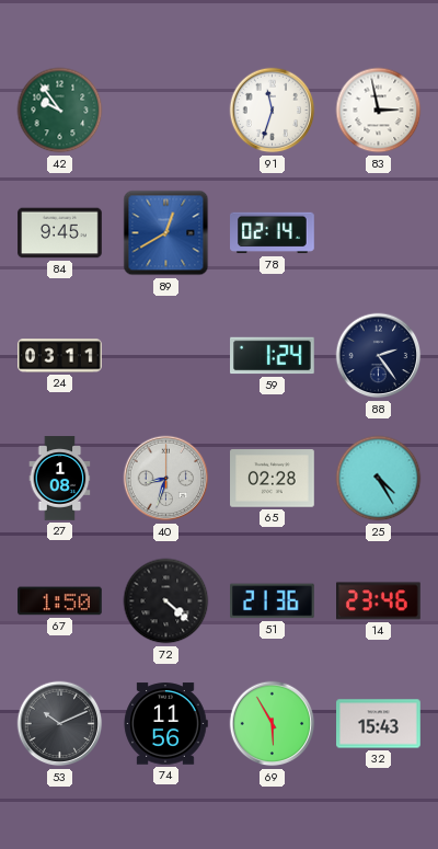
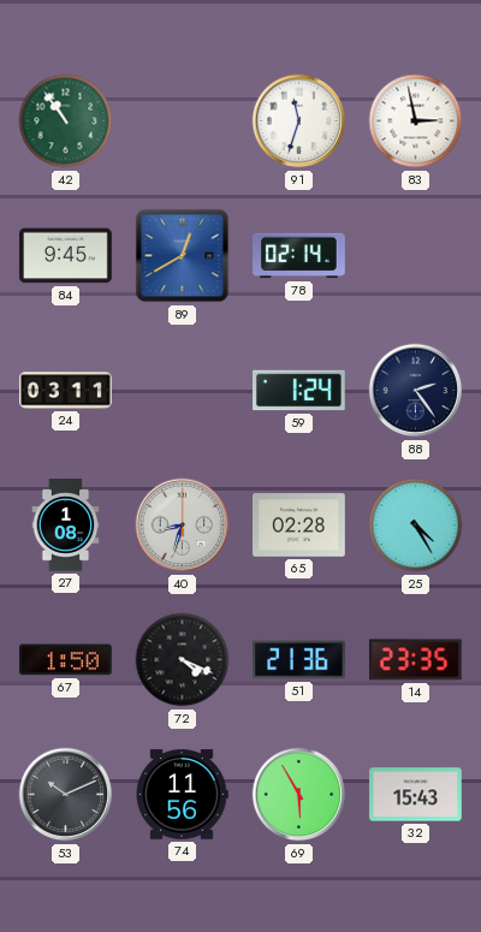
42: 9:54 -> 10:54 (66, 121)
72: 4:22 -> 4:19 (183, 660)
14: 23:46 -> 23:35 (416, 660)
